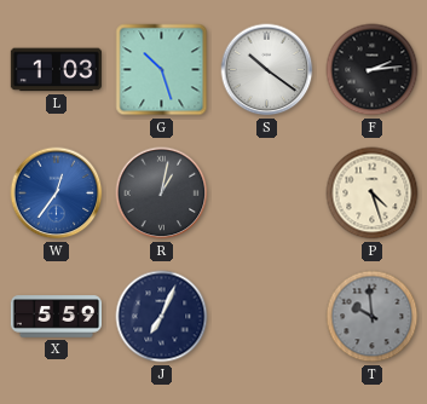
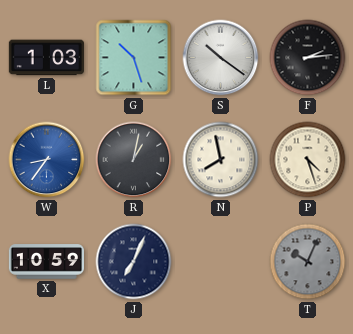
W: 12:36 -> 8:36 (47, 160)
N: none -> 7:58 (221, 160)
X: 5:59 -> 10:59 (46, 262)
T: 9:59 -> 10:04 (308, 262)
